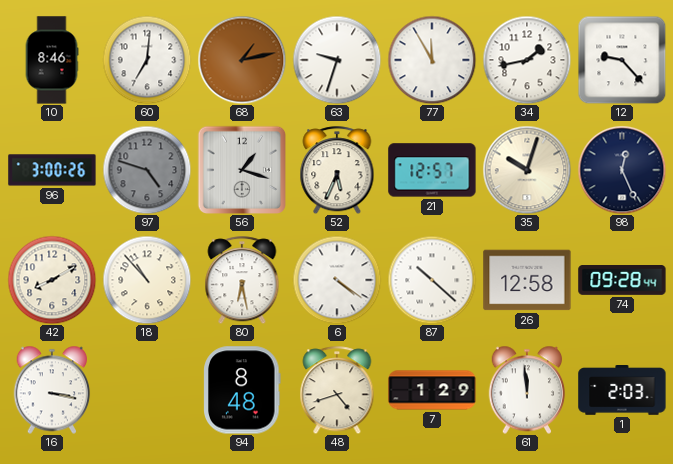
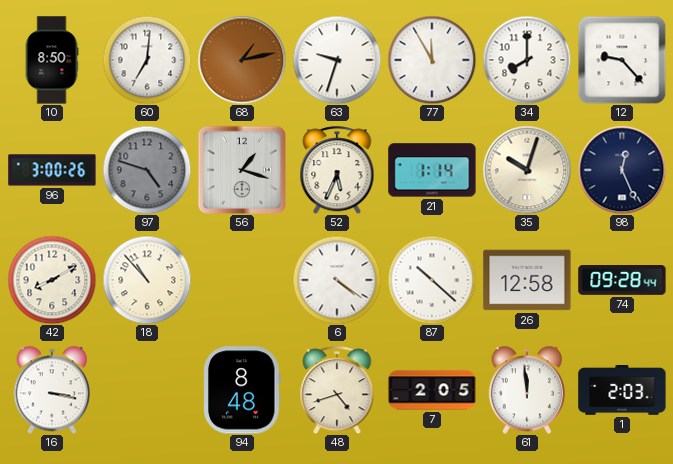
10: 8:46 -> 8:50 (52, 60)
34: 1:43 -> 8:00 (527, 60)
21: 12:57 -> 1:14 (432, 170)
80: 6:28 -> none (242, 280)
7: 1:29 -> 2:05 (432, 390)
